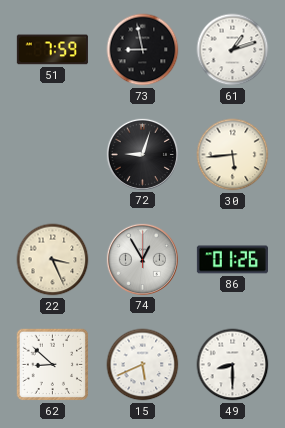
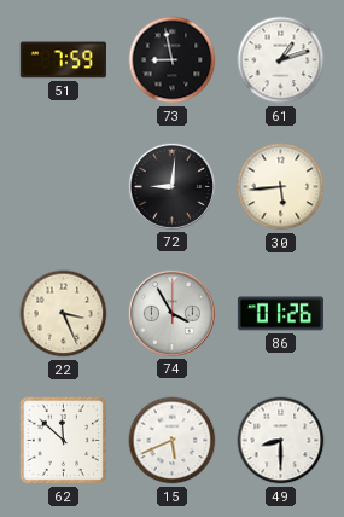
72: 9:03 -> 9:01 (171, 186)
74: 12:55 -> 3:55 (171, 313)
62: 8:52 -> 11:52 (64, 441)
